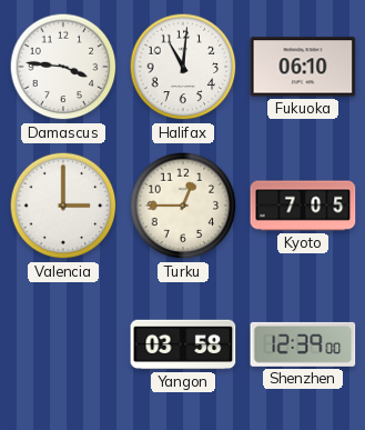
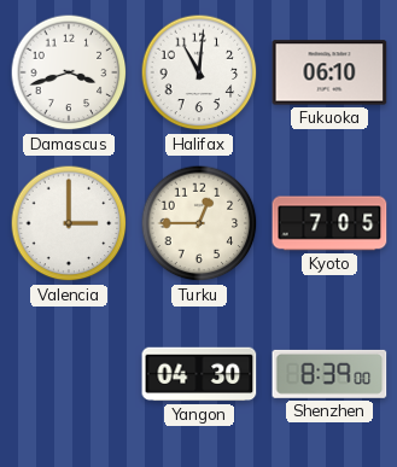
Damascus: 3:46 -> 3:42 (69, 72)
Yangon: 03:58 -> 04:30 (199, 374)
Shenzhen: 12:39 -> 8:39 (329, 374)
